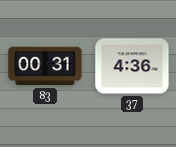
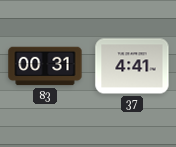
37: 4:36 -> 4:41 (132, 66)
